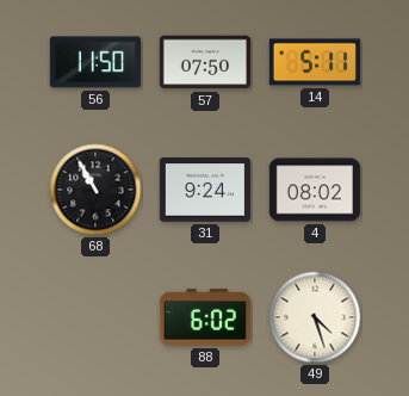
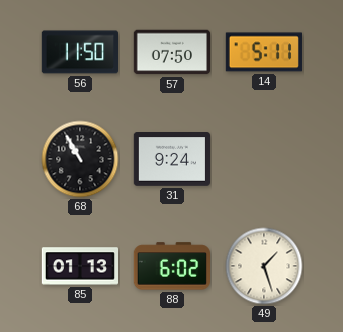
4: 08:02 -> none (314, 190)
85: none -> 01:13 (79, 266)
49: 4:27 -> 1:27 (264, 266)
